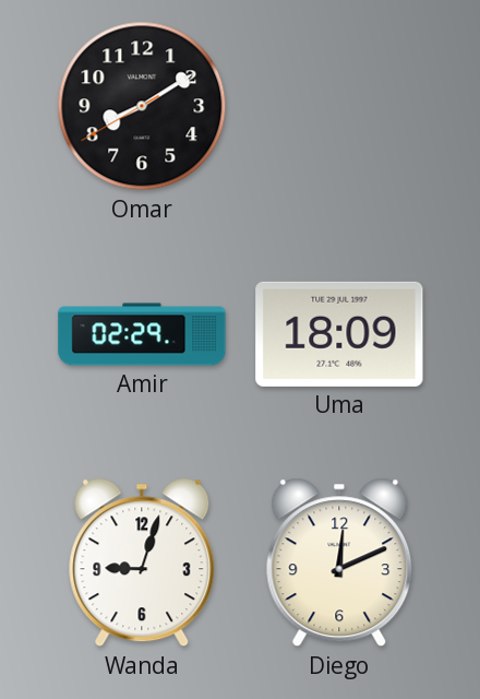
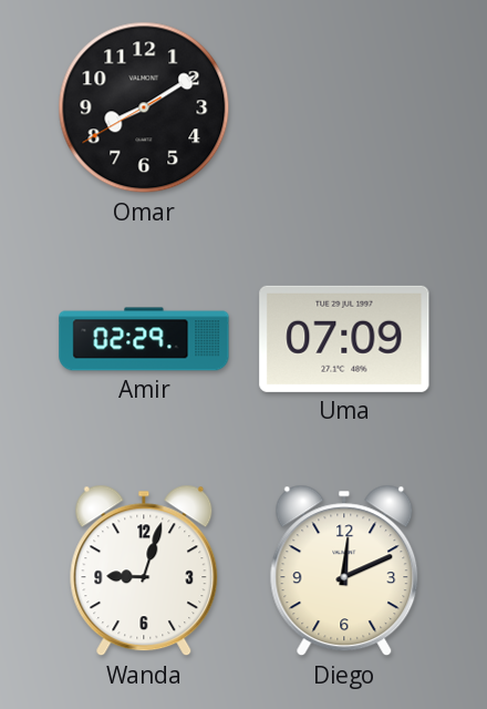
Uma: 18:09 -> 07:09 (344, 339)
